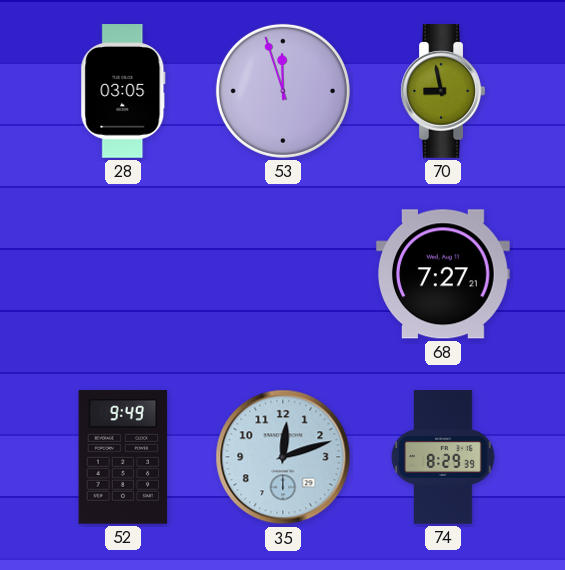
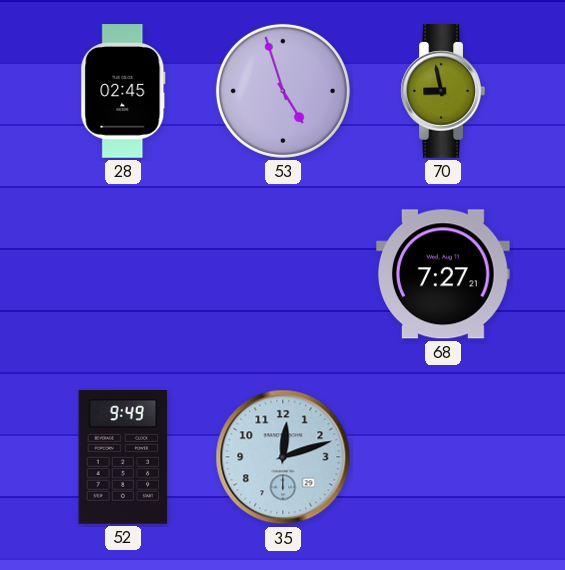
28: 03:05 -> 02:45 (123, 91)
53: 11:57 -> 4:57 (283, 91)
74: 8:29 -> none (443, 457)
